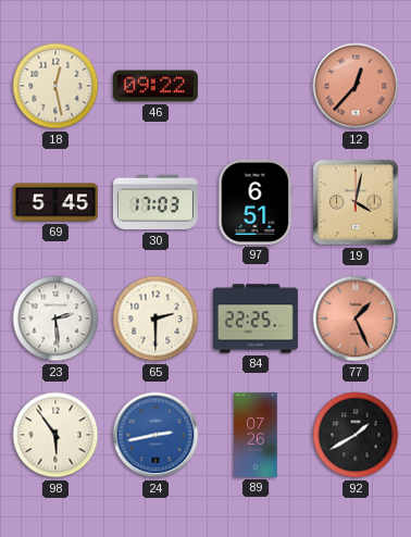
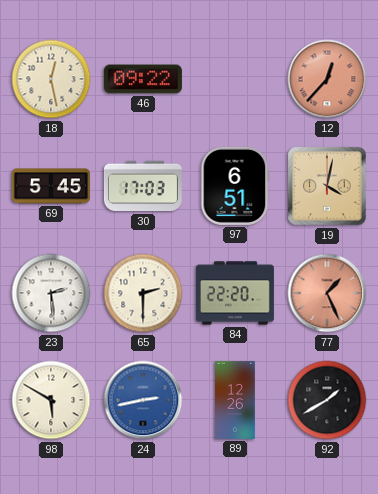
84: 22:25 -> 22:20 (235, 293)
98: 5:54 -> 5:50 (51, 400)
89: 07:26 -> 12:26 (235, 400)
